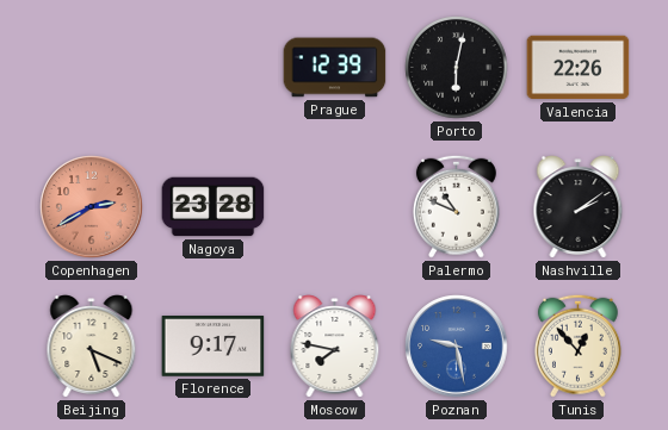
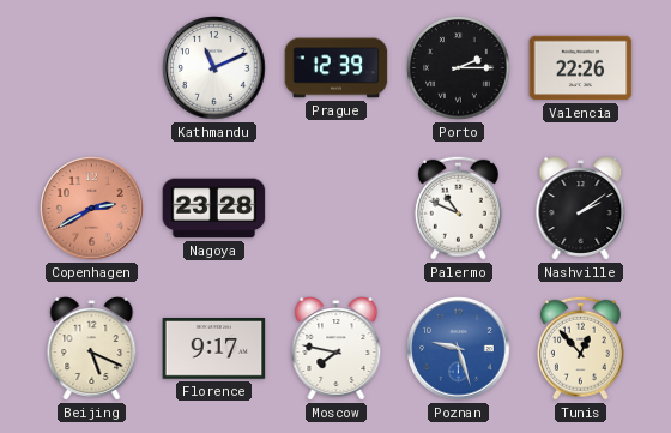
Kathmandu: none -> 11:11 (214, 68)
Porto: 6:02 -> 2:15 (459, 68)
Poznan: 9:28 -> 9:27 (459, 349)
